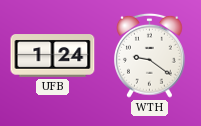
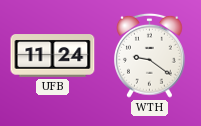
UFB: 1:24 -> 11:24 (53, 56)
